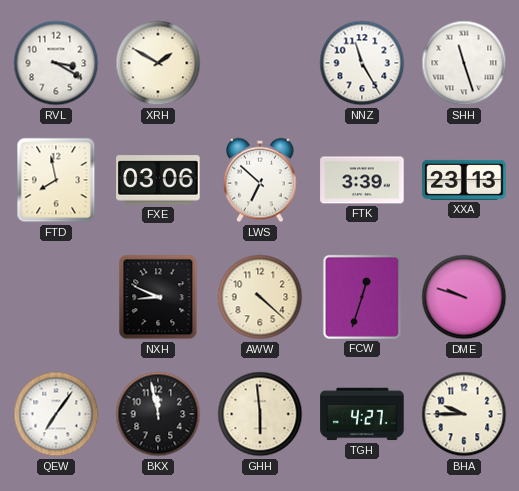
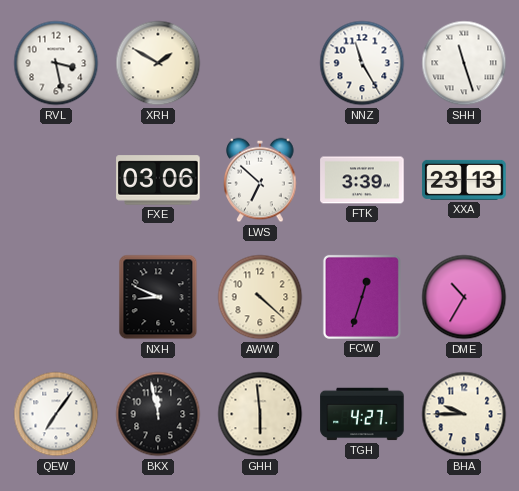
RVL: 3:20 -> 3:28 (56, 63)
FTD: 7:58 -> none (56, 180)
DME: 9:48 -> 10:35 (464, 297)
